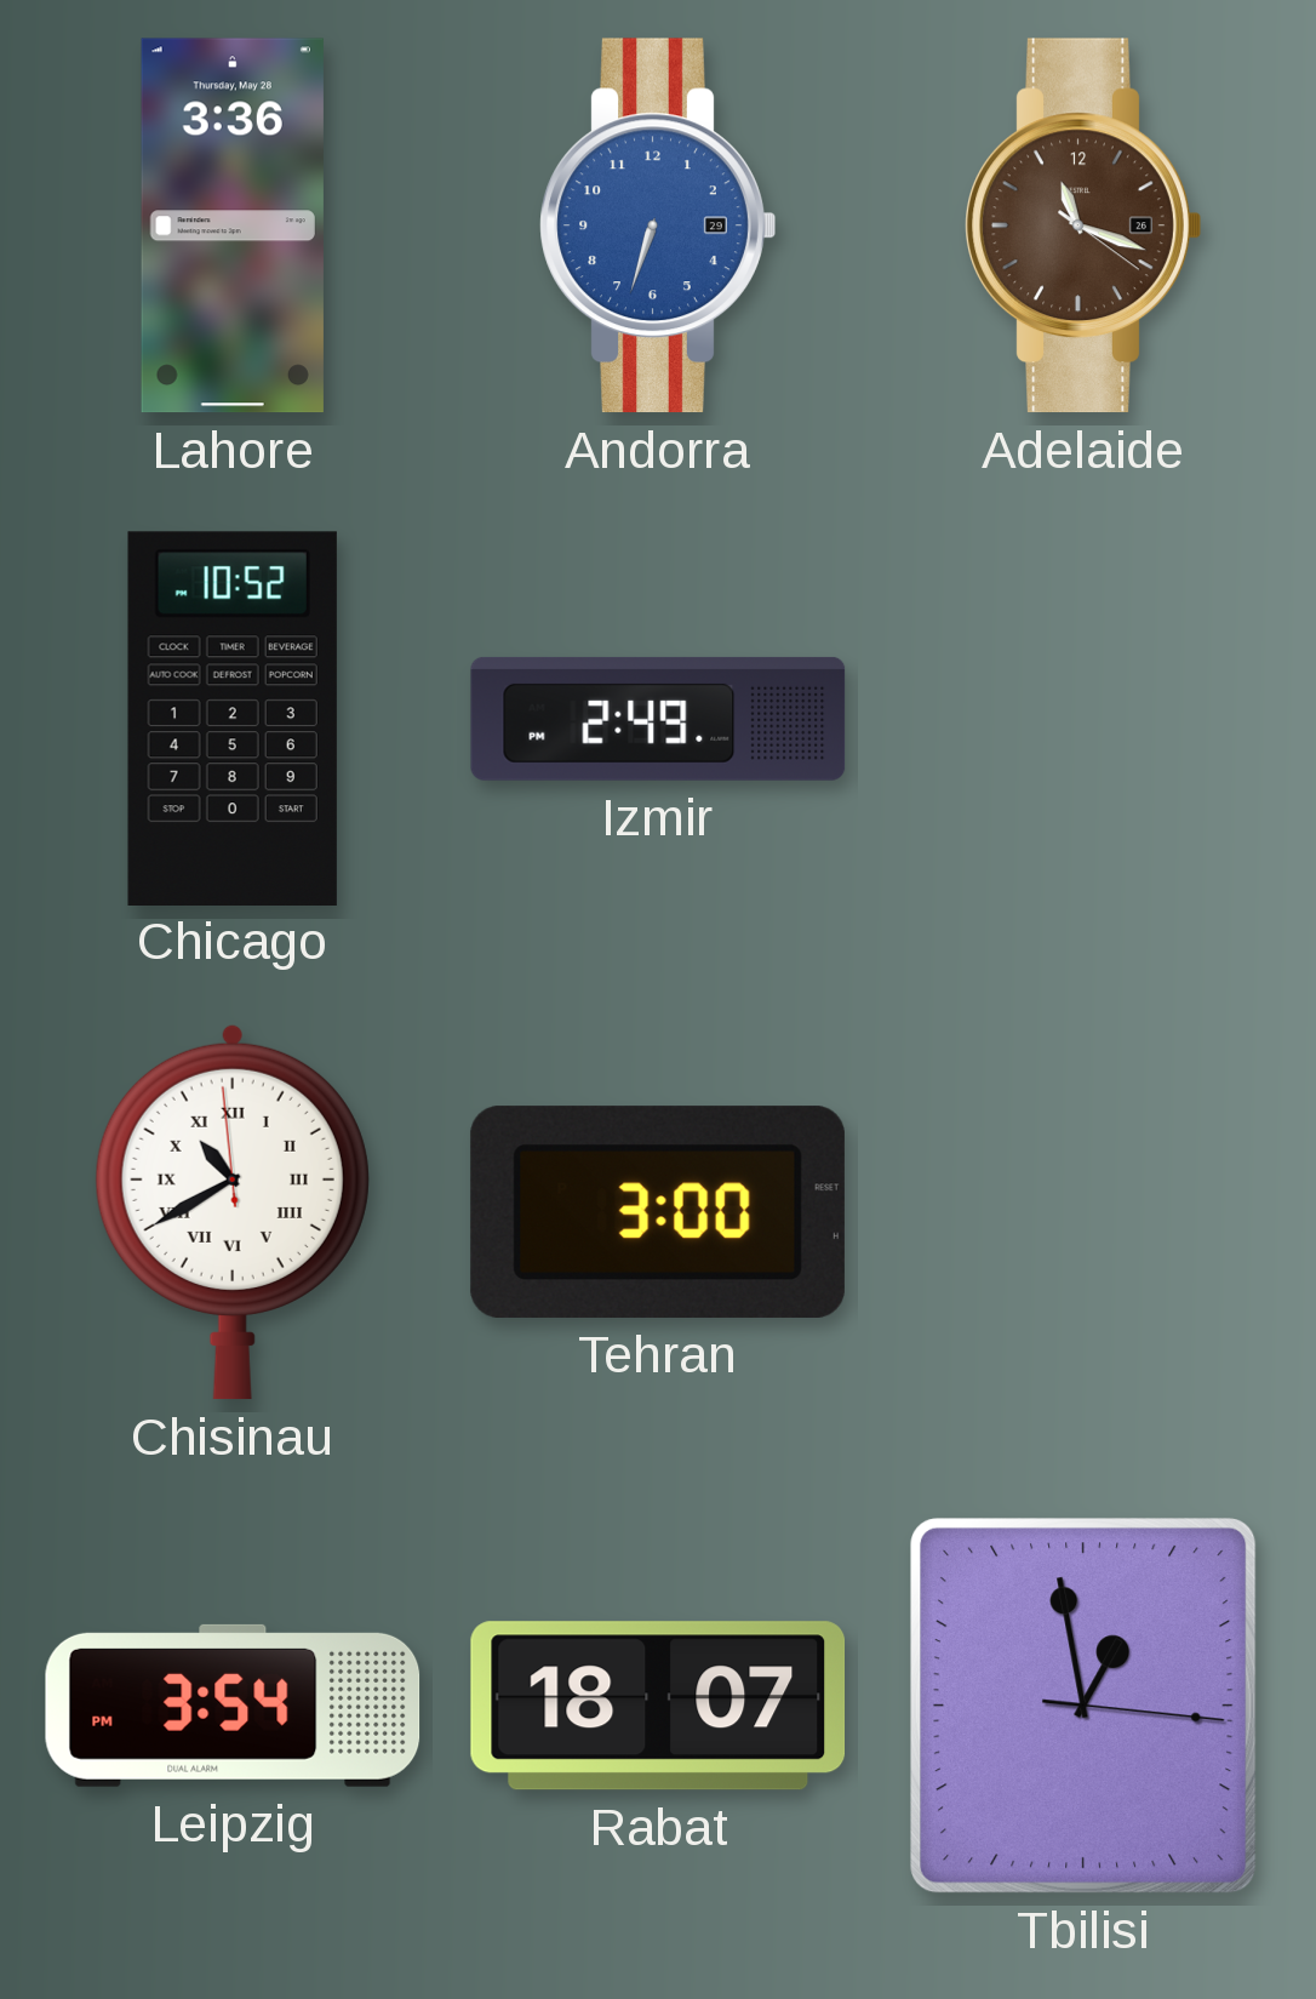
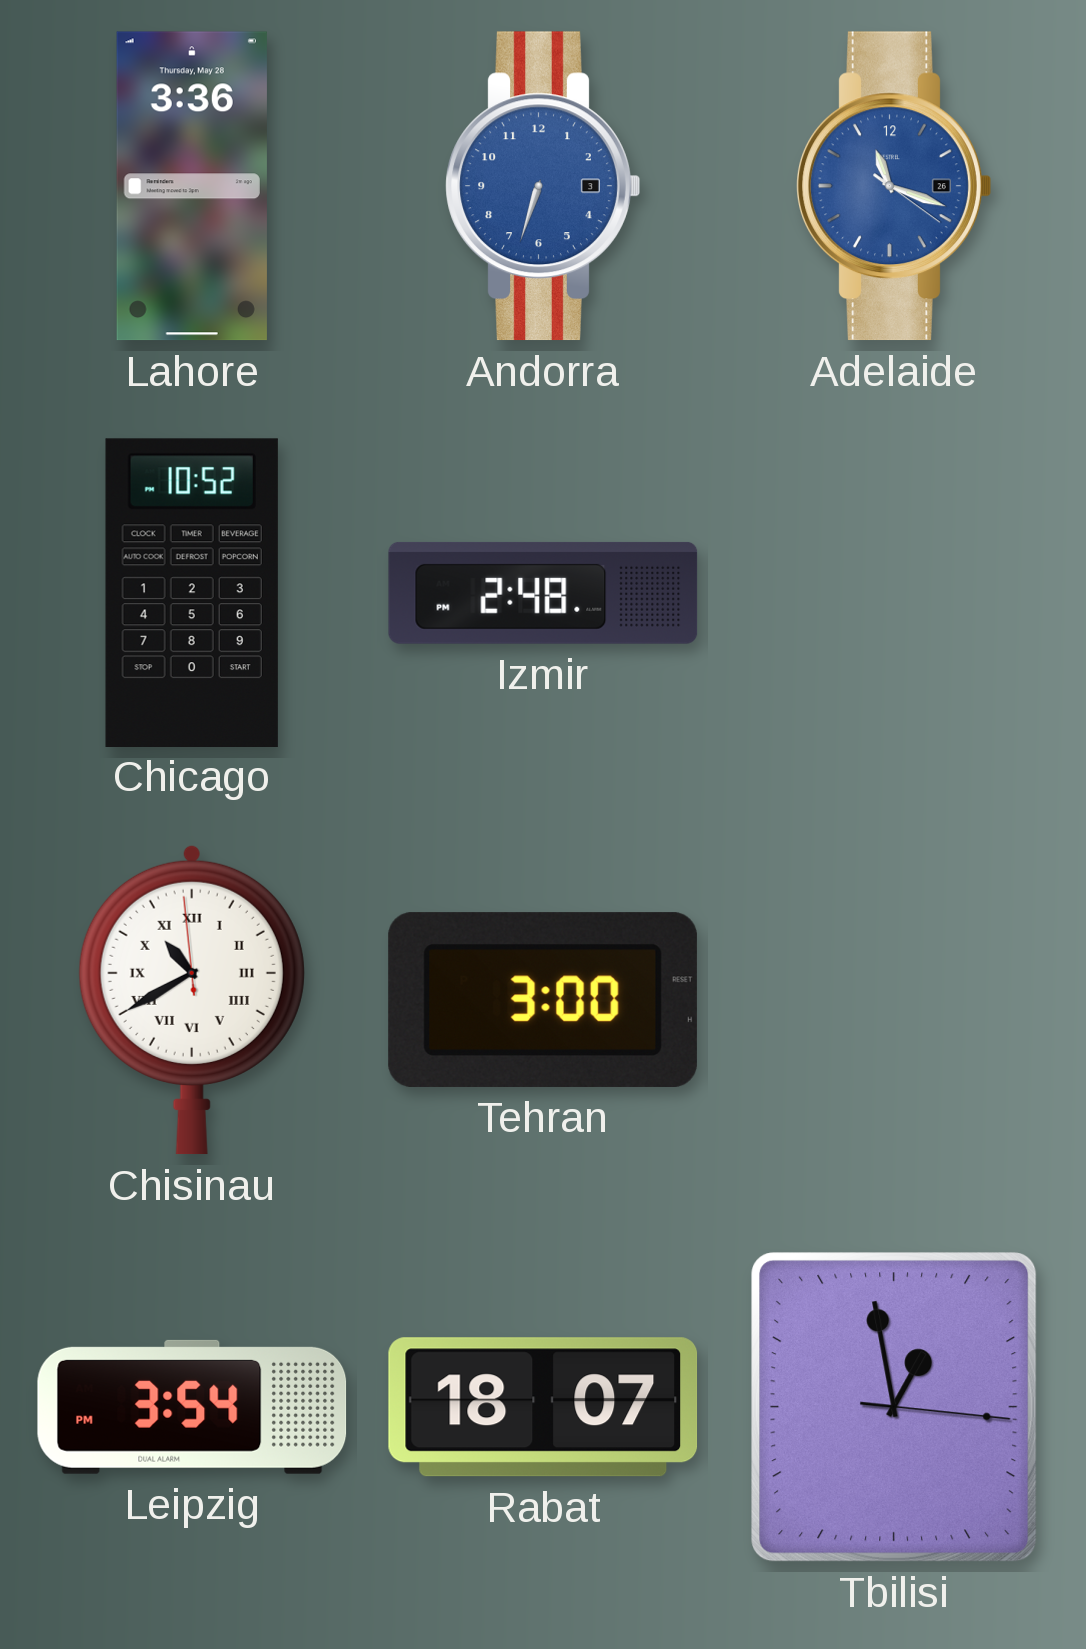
Andorra date: 29 -> 3 (543, 186)
Adelaide dial: brown -> blue (894, 186)
Izmir: 2:49 -> 2:48 (543, 593)
